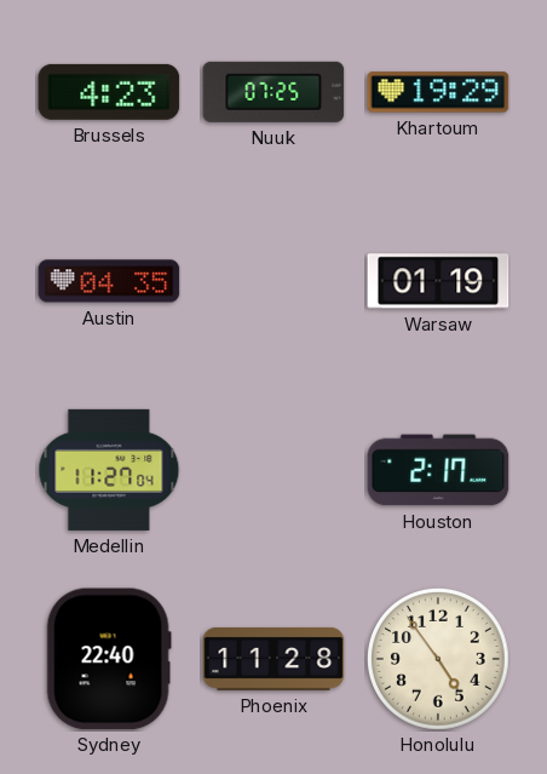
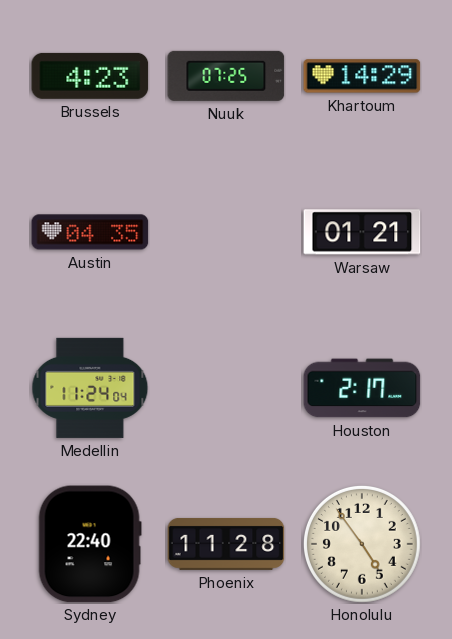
Khartoum: 19:29 -> 14:29 (362, 76)
Warsaw: 01:19 -> 01:21 (362, 232)
Medellin: 11:27 -> 11:24 (90, 388)
